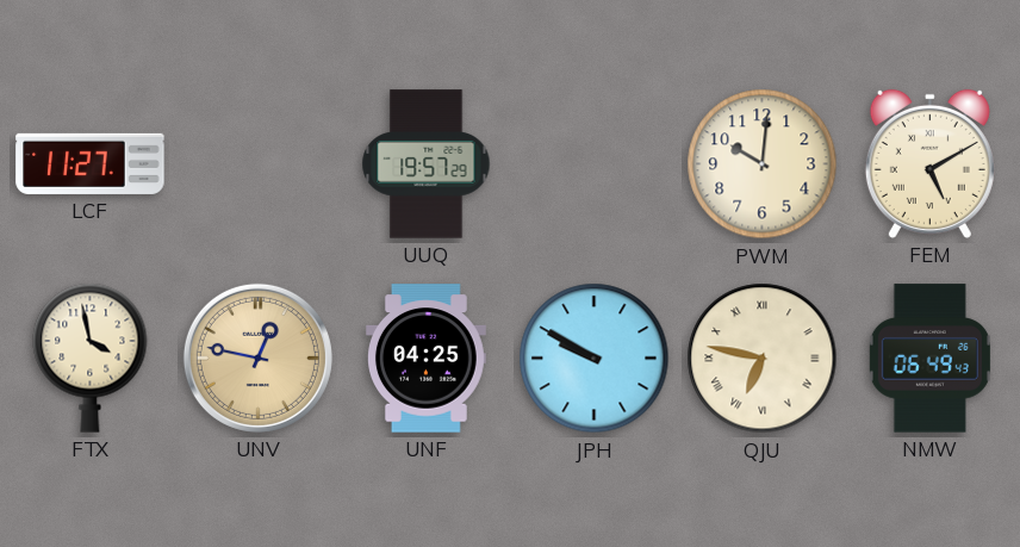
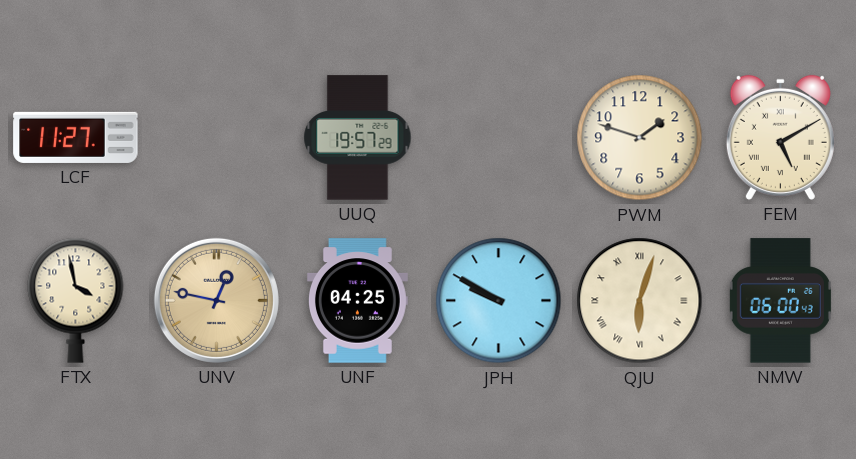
PWM: 10:01 -> 1:48 (640, 138)
QJU: 6:47 -> 6:03 (640, 301)
NMW: 06:49 -> 06:00 (780, 301)
